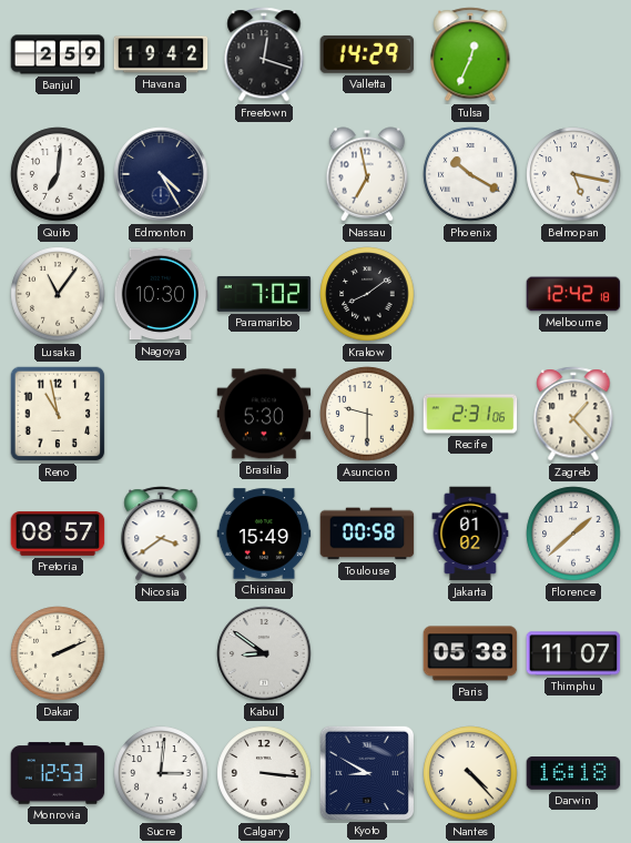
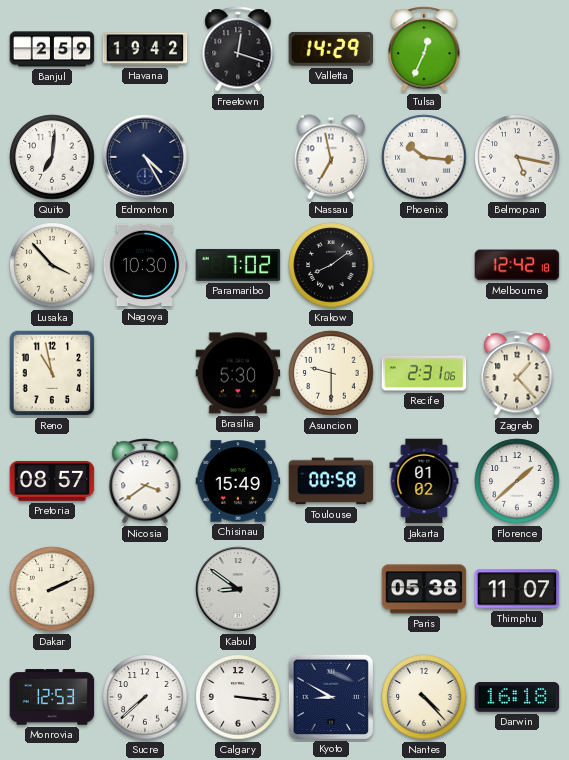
Phoenix: 10:20 -> 10:16 (424, 157)
Lusaka: 11:06 -> 3:53 (52, 265)
Sucre: 3:01 -> 7:38 (145, 697)
